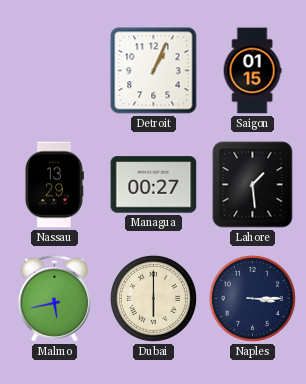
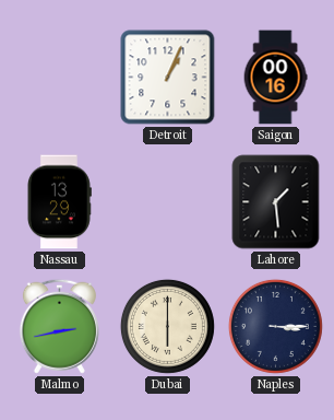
Saigon: 01:15 -> 00:16 (275, 78)
Managua: 00:27 -> none (154, 185)
Malmo: 5:43 -> 2:43 (59, 326)
